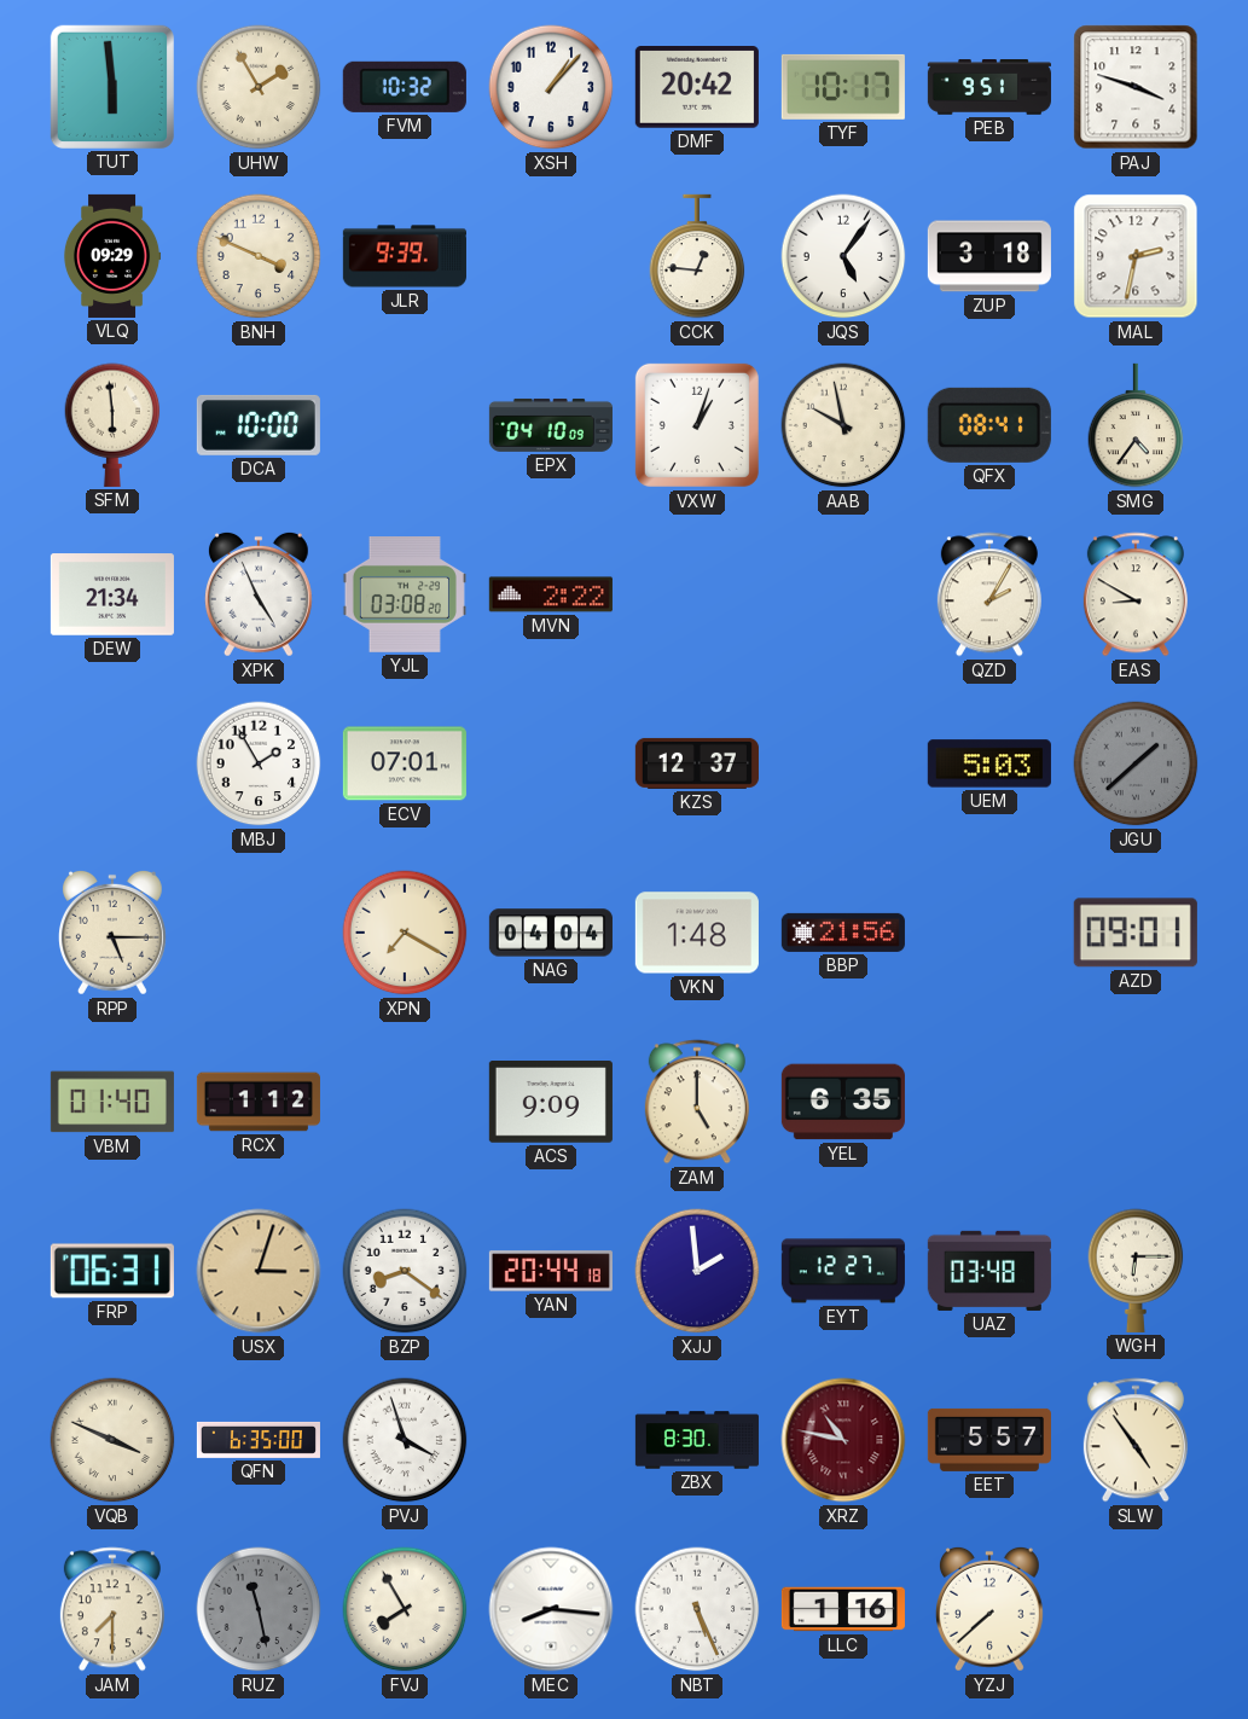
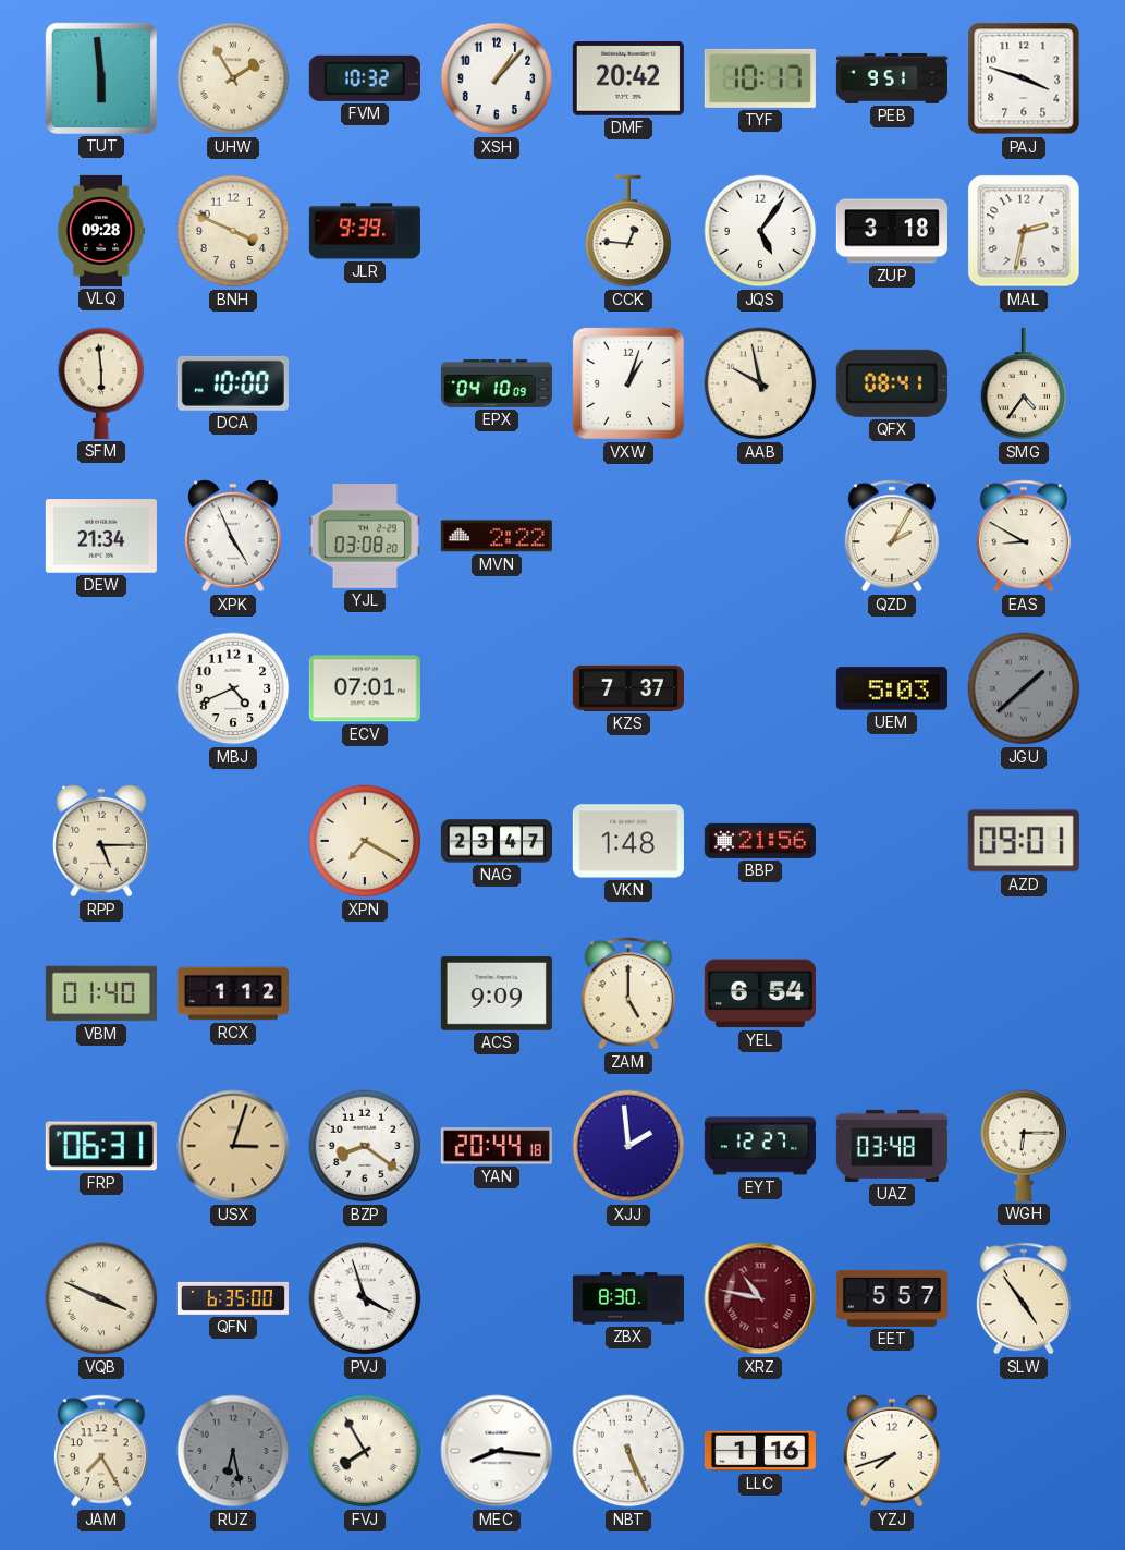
VLQ: 09:29 -> 09:28 (101, 231)
MBJ: 1:55 -> 4:41 (233, 688)
KZS: 12:37 -> 7:37 (628, 688)
NAG: 04:04 -> 23:47 (497, 841)
YEL: 6:35 -> 6:54 (760, 993)
JAM: 7:30 -> 7:25 (101, 1451)
RUZ: 11:28 -> 6:28 (233, 1451)
YZJ: 7:38 -> 7:42 (892, 1451)
